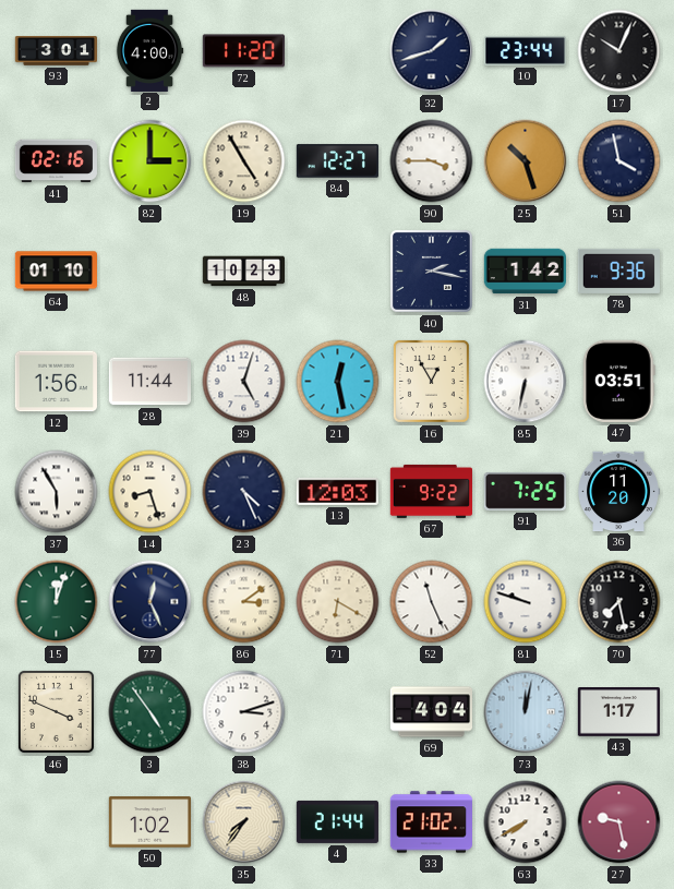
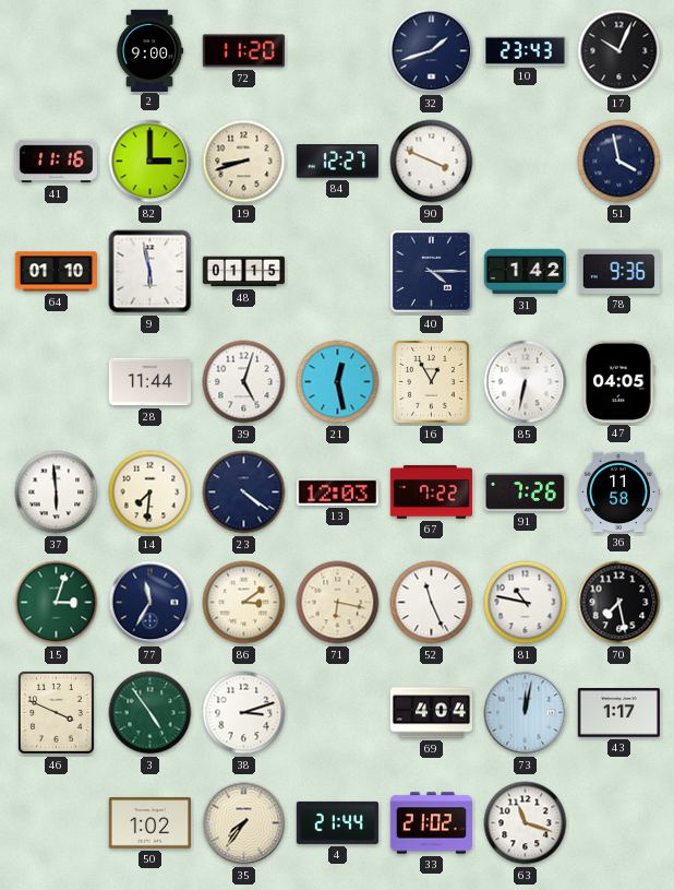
93: 3:01 -> none (56, 51)
2: 4:00 -> 9:00 (149, 50)
10: 23:44 -> 23:43 (525, 51)
41: 02:16 -> 11:16 (56, 162)
19: 4:55 -> 8:42 (244, 162)
90: 3:45 -> 3:49 (432, 162)
25: 10:27 -> none (526, 161)
9: none -> 5:58 (151, 272)
48: 10:23 -> 01:15 (243, 272)
40: 2:17 -> 4:15 (431, 271)
12: 1:56 -> none (56, 382)
47: 03:51 -> 04:05 (619, 381)
37: 5:55 -> 5:59 (57, 493)
14: 8:27 -> 7:31 (151, 493)
23: 4:26 -> 4:21 (244, 493)
67: 9:22 -> 7:22 (431, 491)
91: 7:25 -> 7:26 (525, 491)
36: 11:20 -> 11:58 (618, 493)
15: 12:03 -> 3:03 (57, 603)
77: 12:26 -> 11:35 (151, 603)
71: 6:20 -> 6:17 (338, 603)
81: 9:48 -> 10:47 (526, 603)
63: 7:40 -> 11:18 (526, 823)
27: 9:28 -> none (619, 822)
